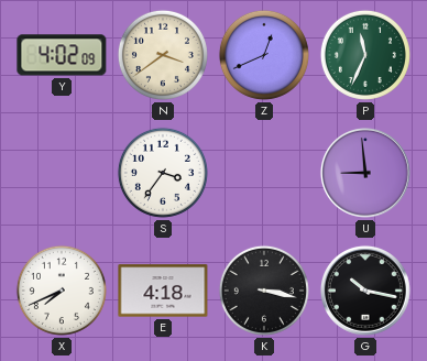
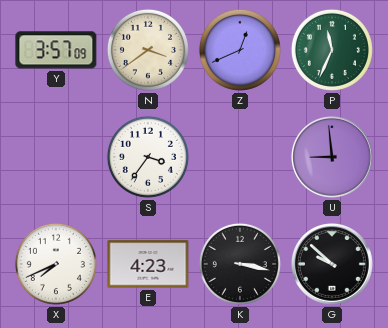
Y: 4:02 -> 3:57 (56, 50)
E: 4:18 -> 4:23 (148, 264)
G: 10:17 -> 9:52 (332, 264)
